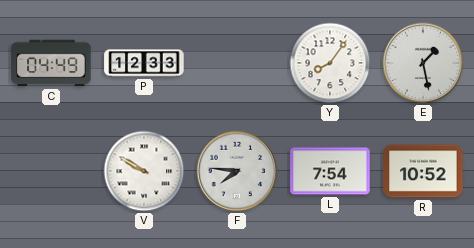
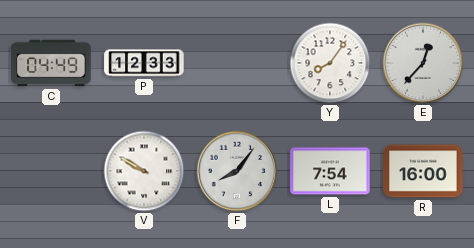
E: 1:28 -> 12:37 (423, 63)
F: 7:46 -> 8:06 (237, 171)
R: 10:52 -> 16:00 (423, 171)
